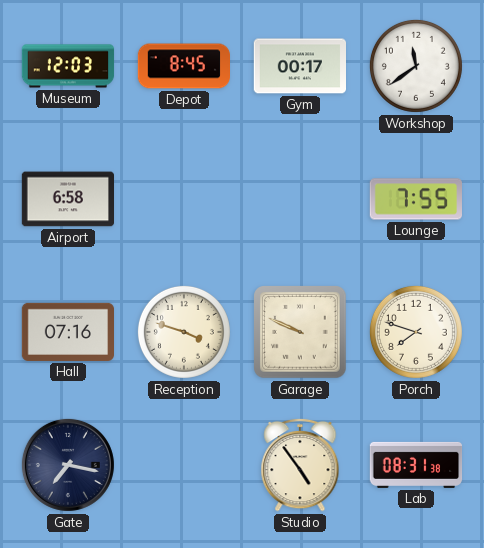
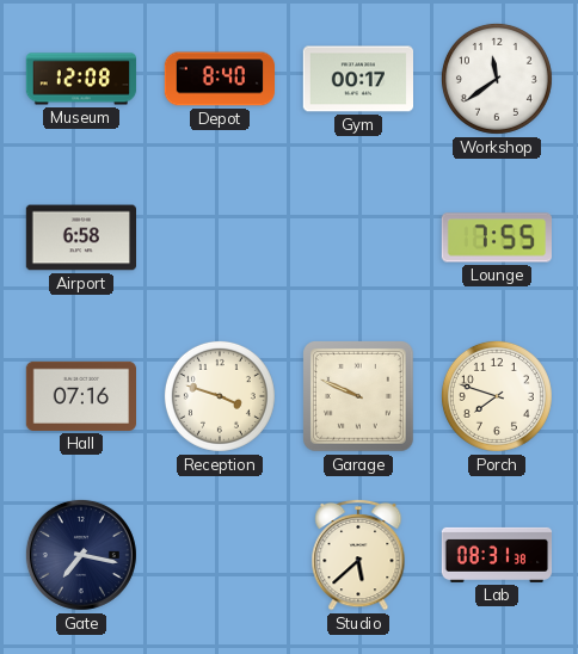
Museum: 12:03 -> 12:08 (81, 79)
Depot: 8:45 -> 8:40 (220, 79)
Studio: 4:54 -> 5:38 (358, 555)
